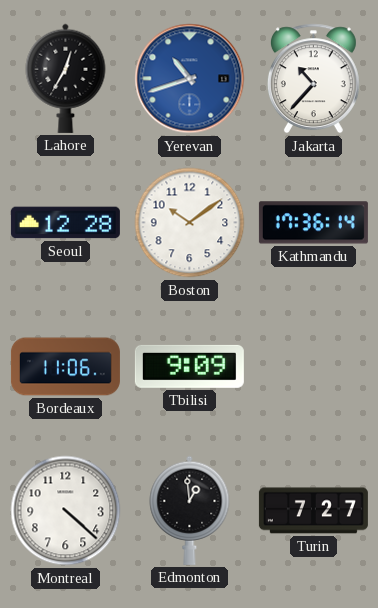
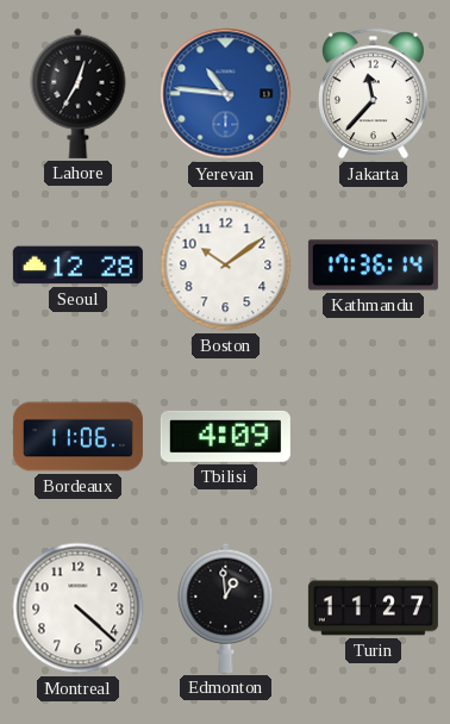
Yerevan: 10:42 -> 10:46 (226, 94)
Jakarta: 10:37 -> 11:37 (373, 94)
Tbilisi: 9:09 -> 4:09 (225, 436)
Turin: 7:27 -> 11:27 (373, 608)
